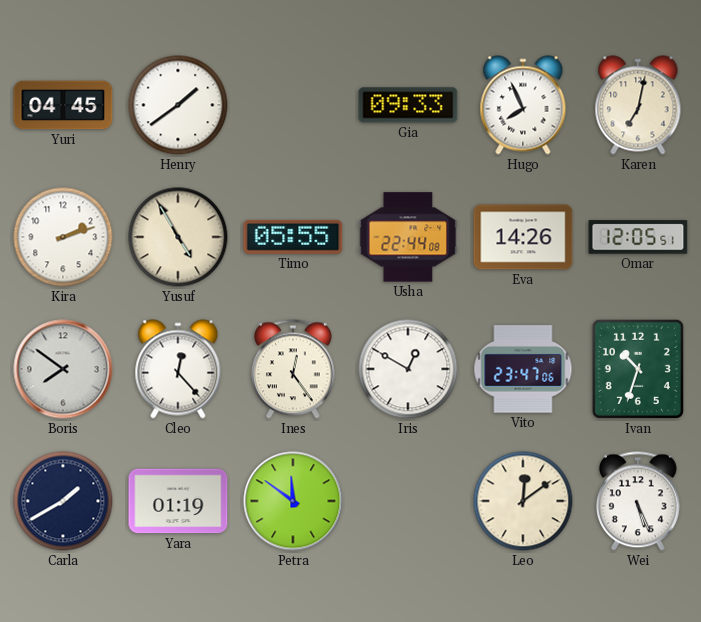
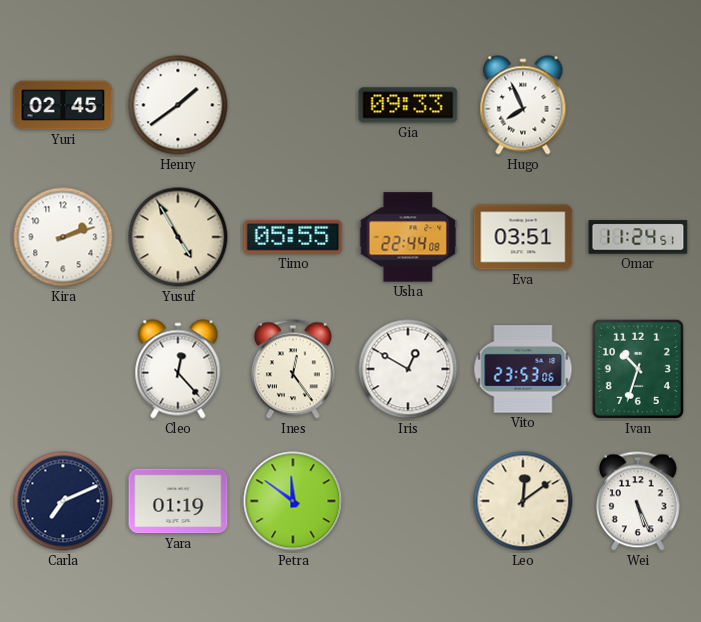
Yuri: 04:45 -> 02:45 (63, 105)
Karen: 7:02 -> none (638, 105)
Eva: 14:26 -> 03:51 (523, 237)
Omar: 12:05 -> 11:24 (638, 237)
Boris: 7:51 -> none (63, 369)
Vito: 23:47 -> 23:53 (523, 369)
Carla: 1:40 -> 7:11 (63, 501)
